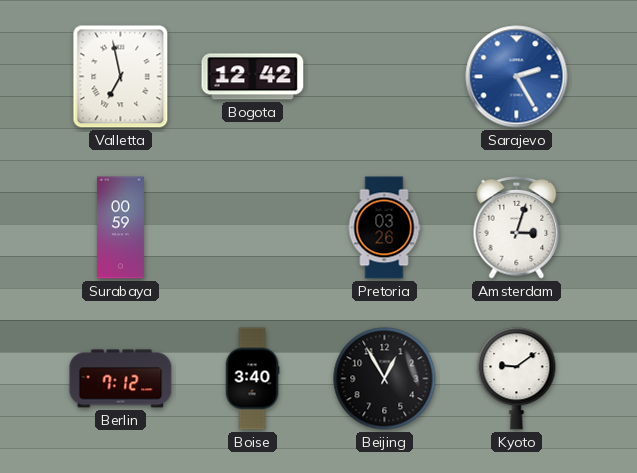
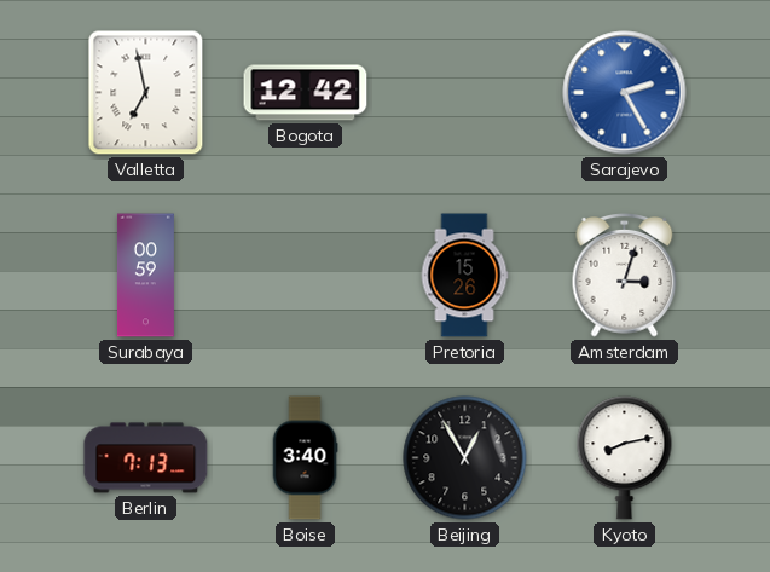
Pretoria: 03:26 -> 15:26 (464, 276)
Berlin: 7:12 -> 7:13 (146, 458)
Kyoto: 9:09 -> 8:13 (625, 458)
